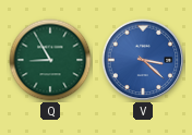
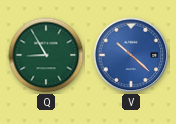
V: 3:22 -> 10:22 (131, 55)
